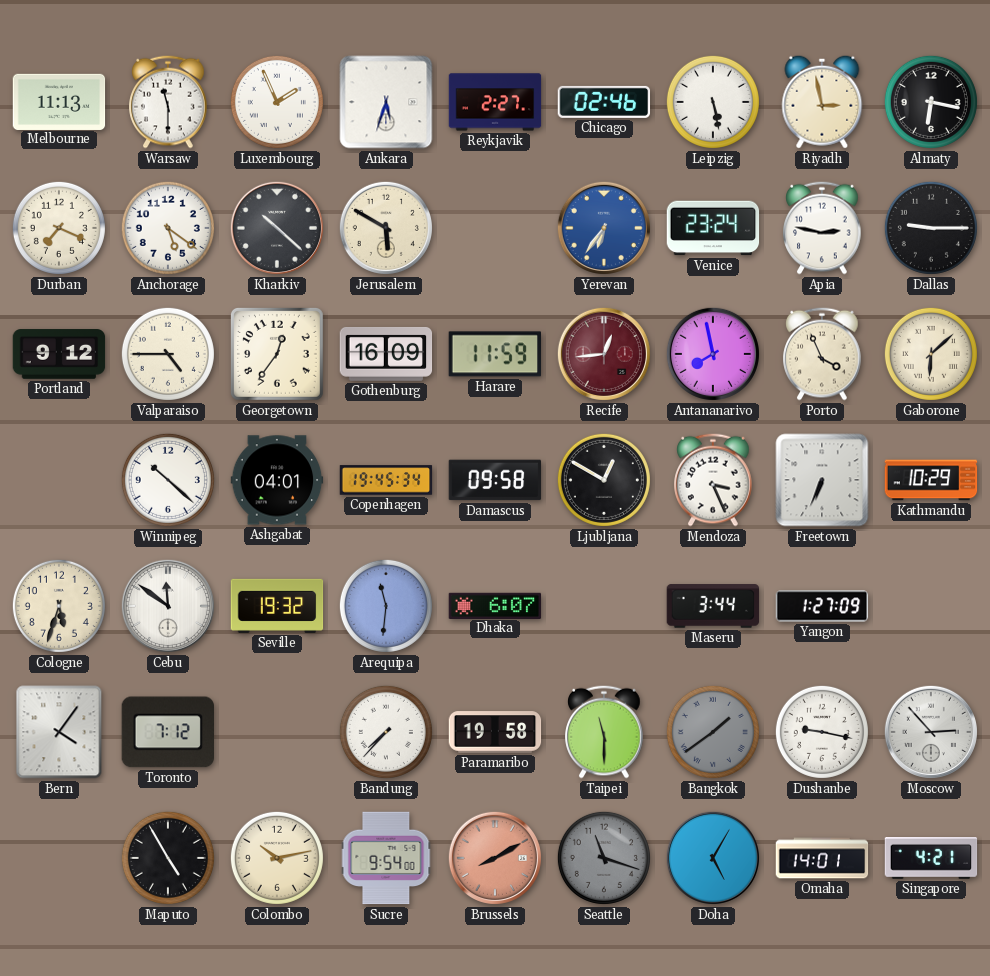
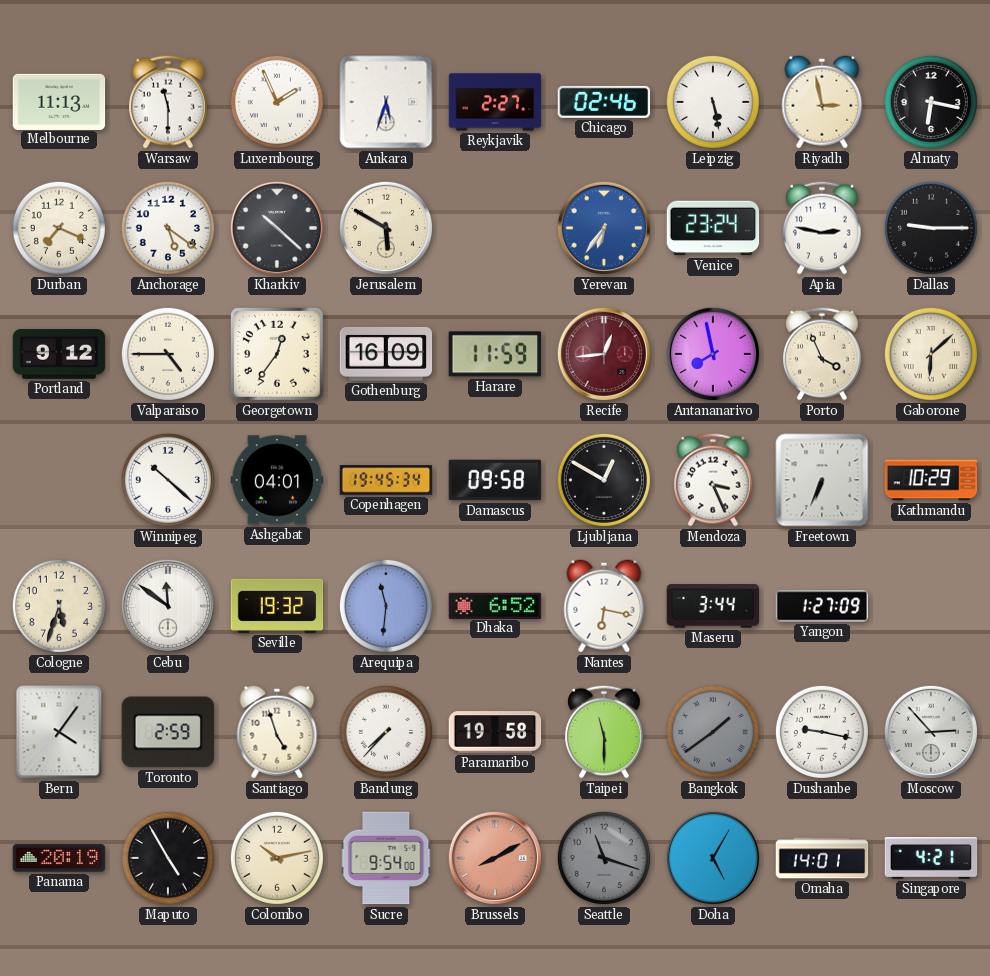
Dhaka: 6:07 -> 6:52 (495, 605)
Nantes: none -> 6:17 (604, 606)
Toronto: 7:12 -> 2:59 (167, 732)
Santiago: none -> 4:57 (277, 732)
Panama: none -> 20:19 (59, 858)
